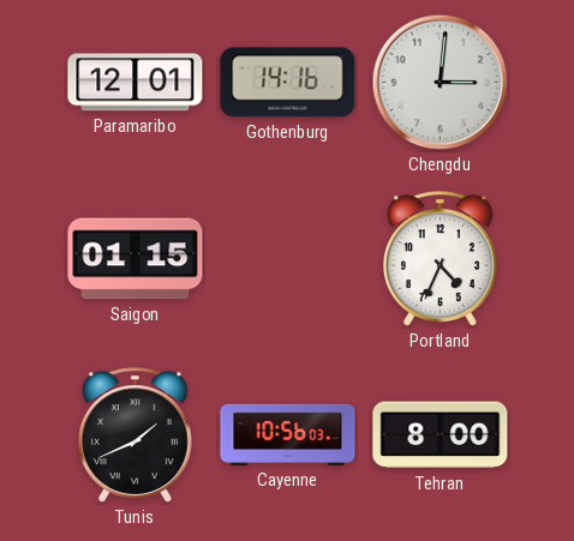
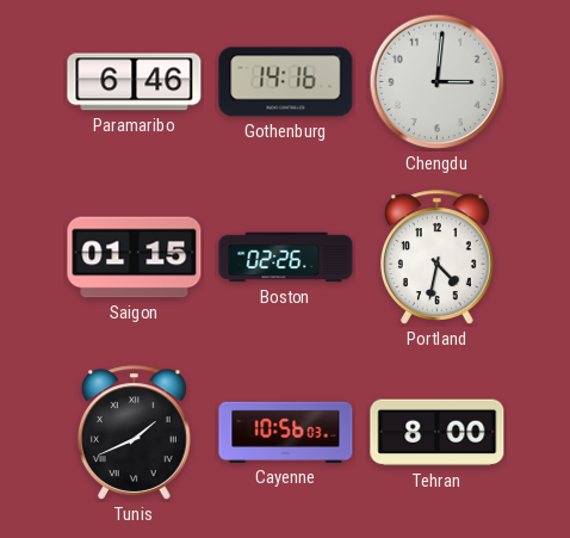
Paramaribo: 12:01 -> 6:46 (135, 82)
Boston: none -> 02:26 (286, 258)
Portland: 4:34 -> 4:32 (438, 258)
